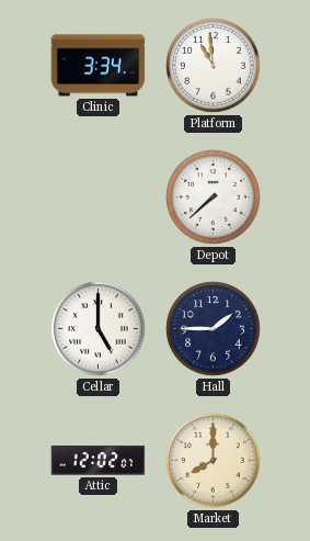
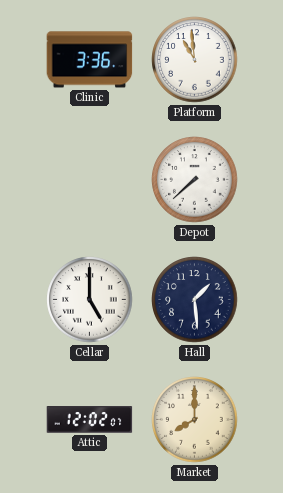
Clinic: 3:34 -> 3:36 (90, 60)
Hall: 1:45 -> 1:29 (195, 300)
